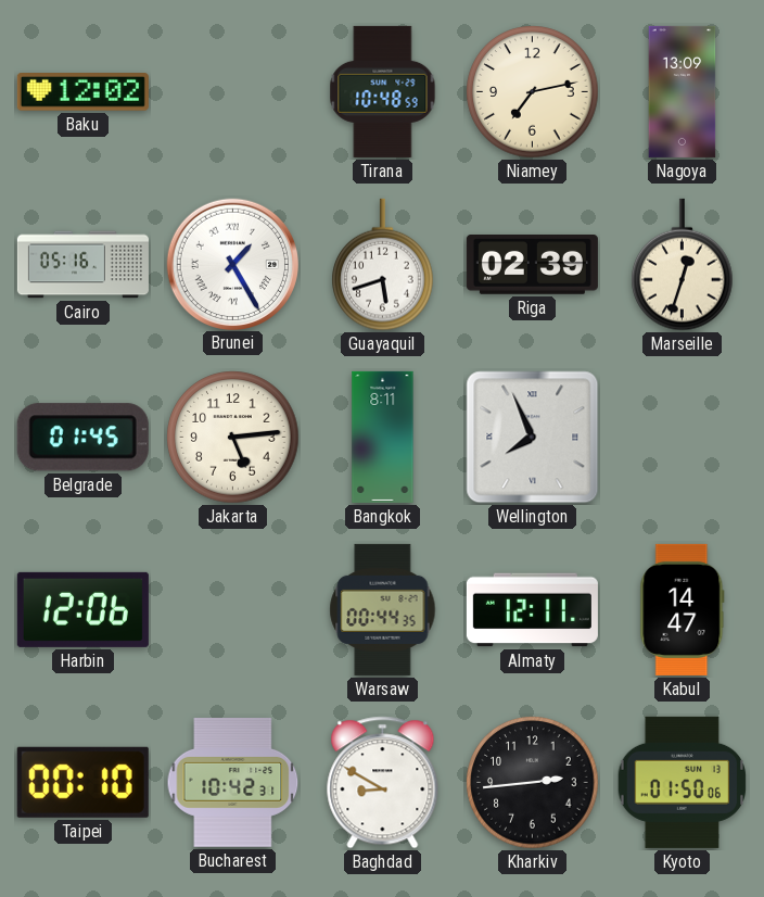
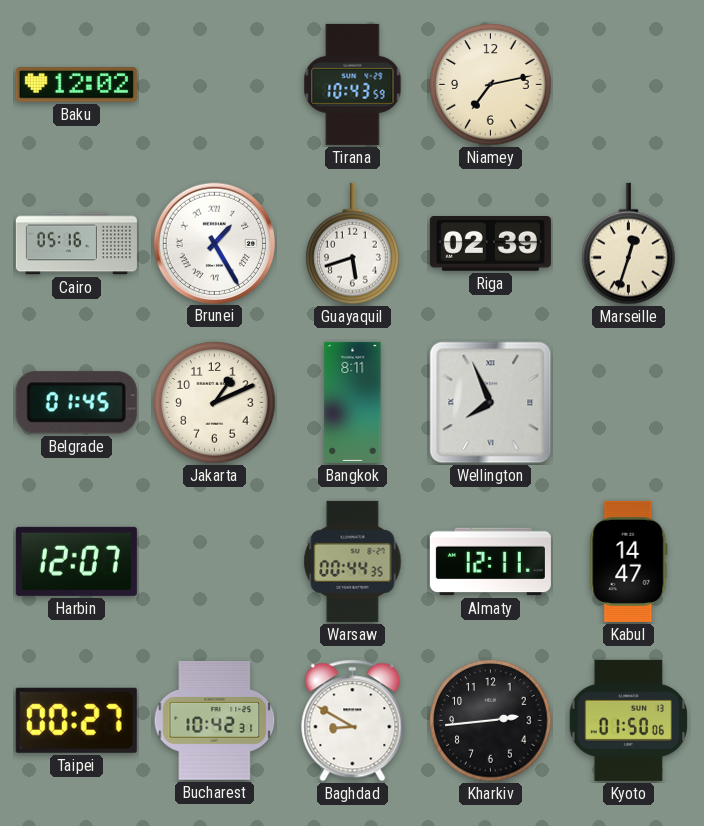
Tirana: 10:48 -> 10:43 (353, 84)
Nagoya: 13:09 -> none (683, 91)
Jakarta: 5:14 -> 1:11 (215, 403)
Harbin: 12:06 -> 12:07 (76, 561)
Taipei: 00:10 -> 00:27 (76, 720)
